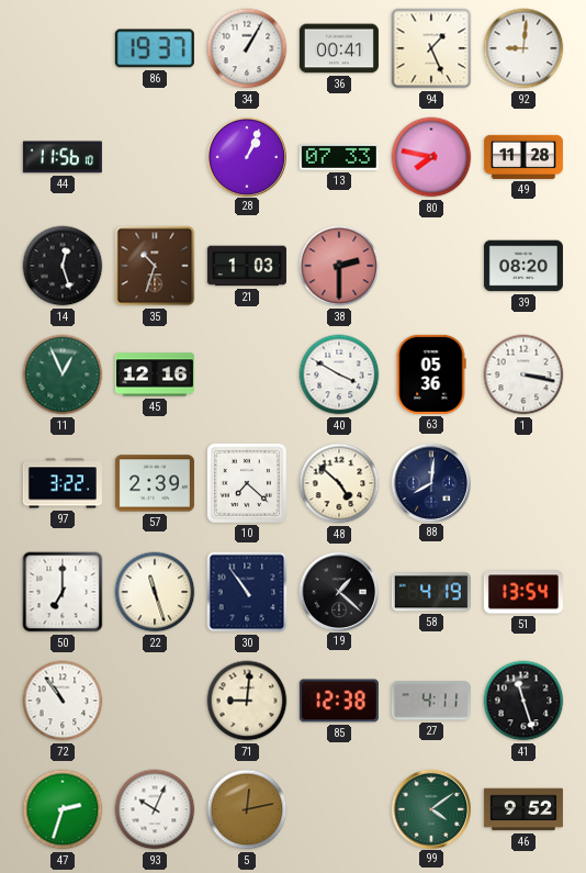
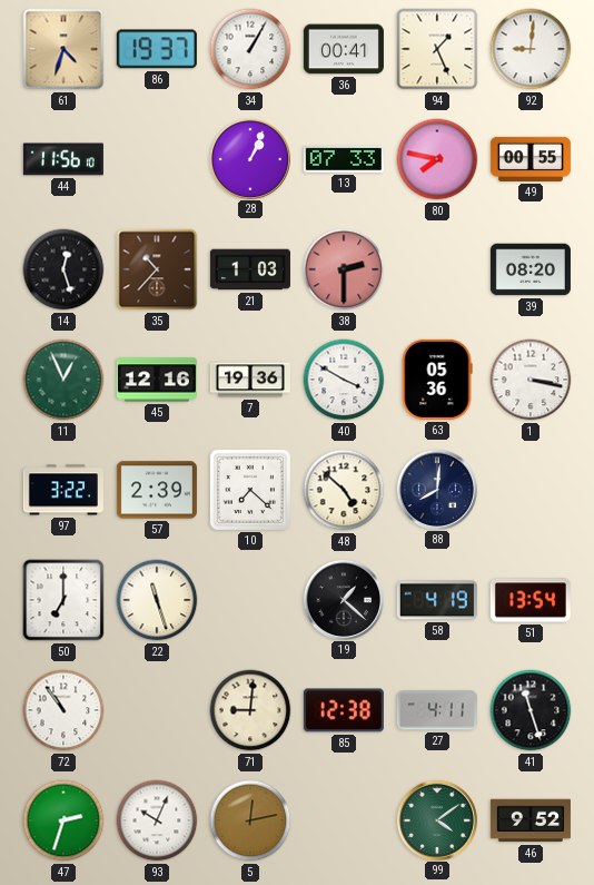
61: none -> 4:33 (63, 49)
49: 11:28 -> 00:55 (531, 159)
35: 10:33 -> 10:37 (157, 269)
7: none -> 19:36 (250, 380)
30: 10:54 -> none (247, 592)
